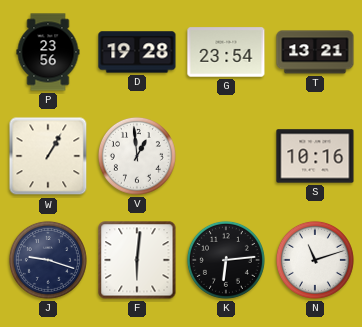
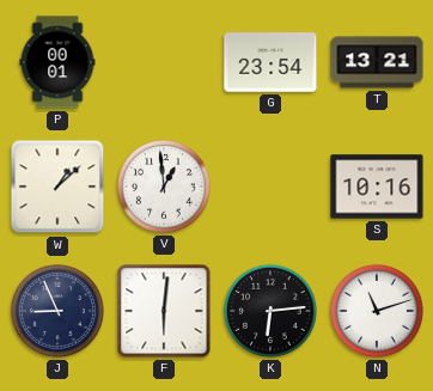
P: 23:56 -> 00:01 (57, 62)
D: 19:28 -> none (137, 52)
W: 1:05 -> 1:08 (57, 187)
J: 9:18 -> 8:56 (57, 311)
